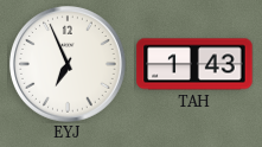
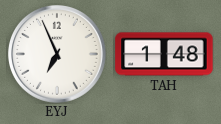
TAH: 1:43 -> 1:48 (164, 54)
